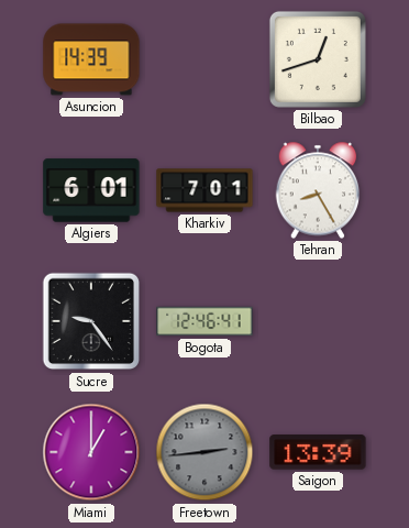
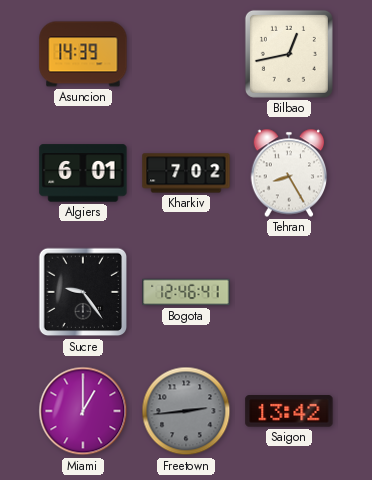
Bilbao: 12:42 -> 12:43 (289, 54)
Kharkiv: 7:01 -> 7:02 (186, 173)
Saigon: 13:39 -> 13:42 (289, 411)
